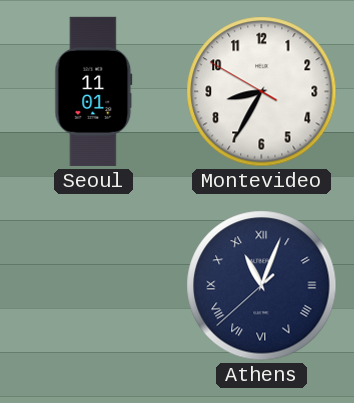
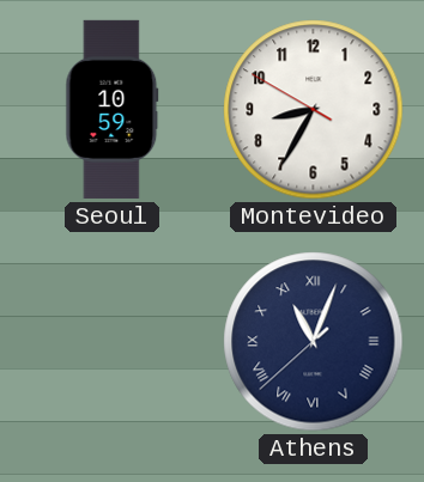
Seoul: 11:01 -> 10:59 (113, 109)
